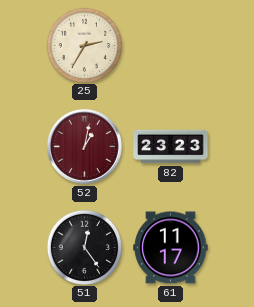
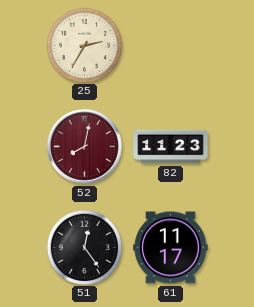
52: 1:02 -> 8:02 (85, 147)
82: 23:23 -> 11:23 (171, 147)
